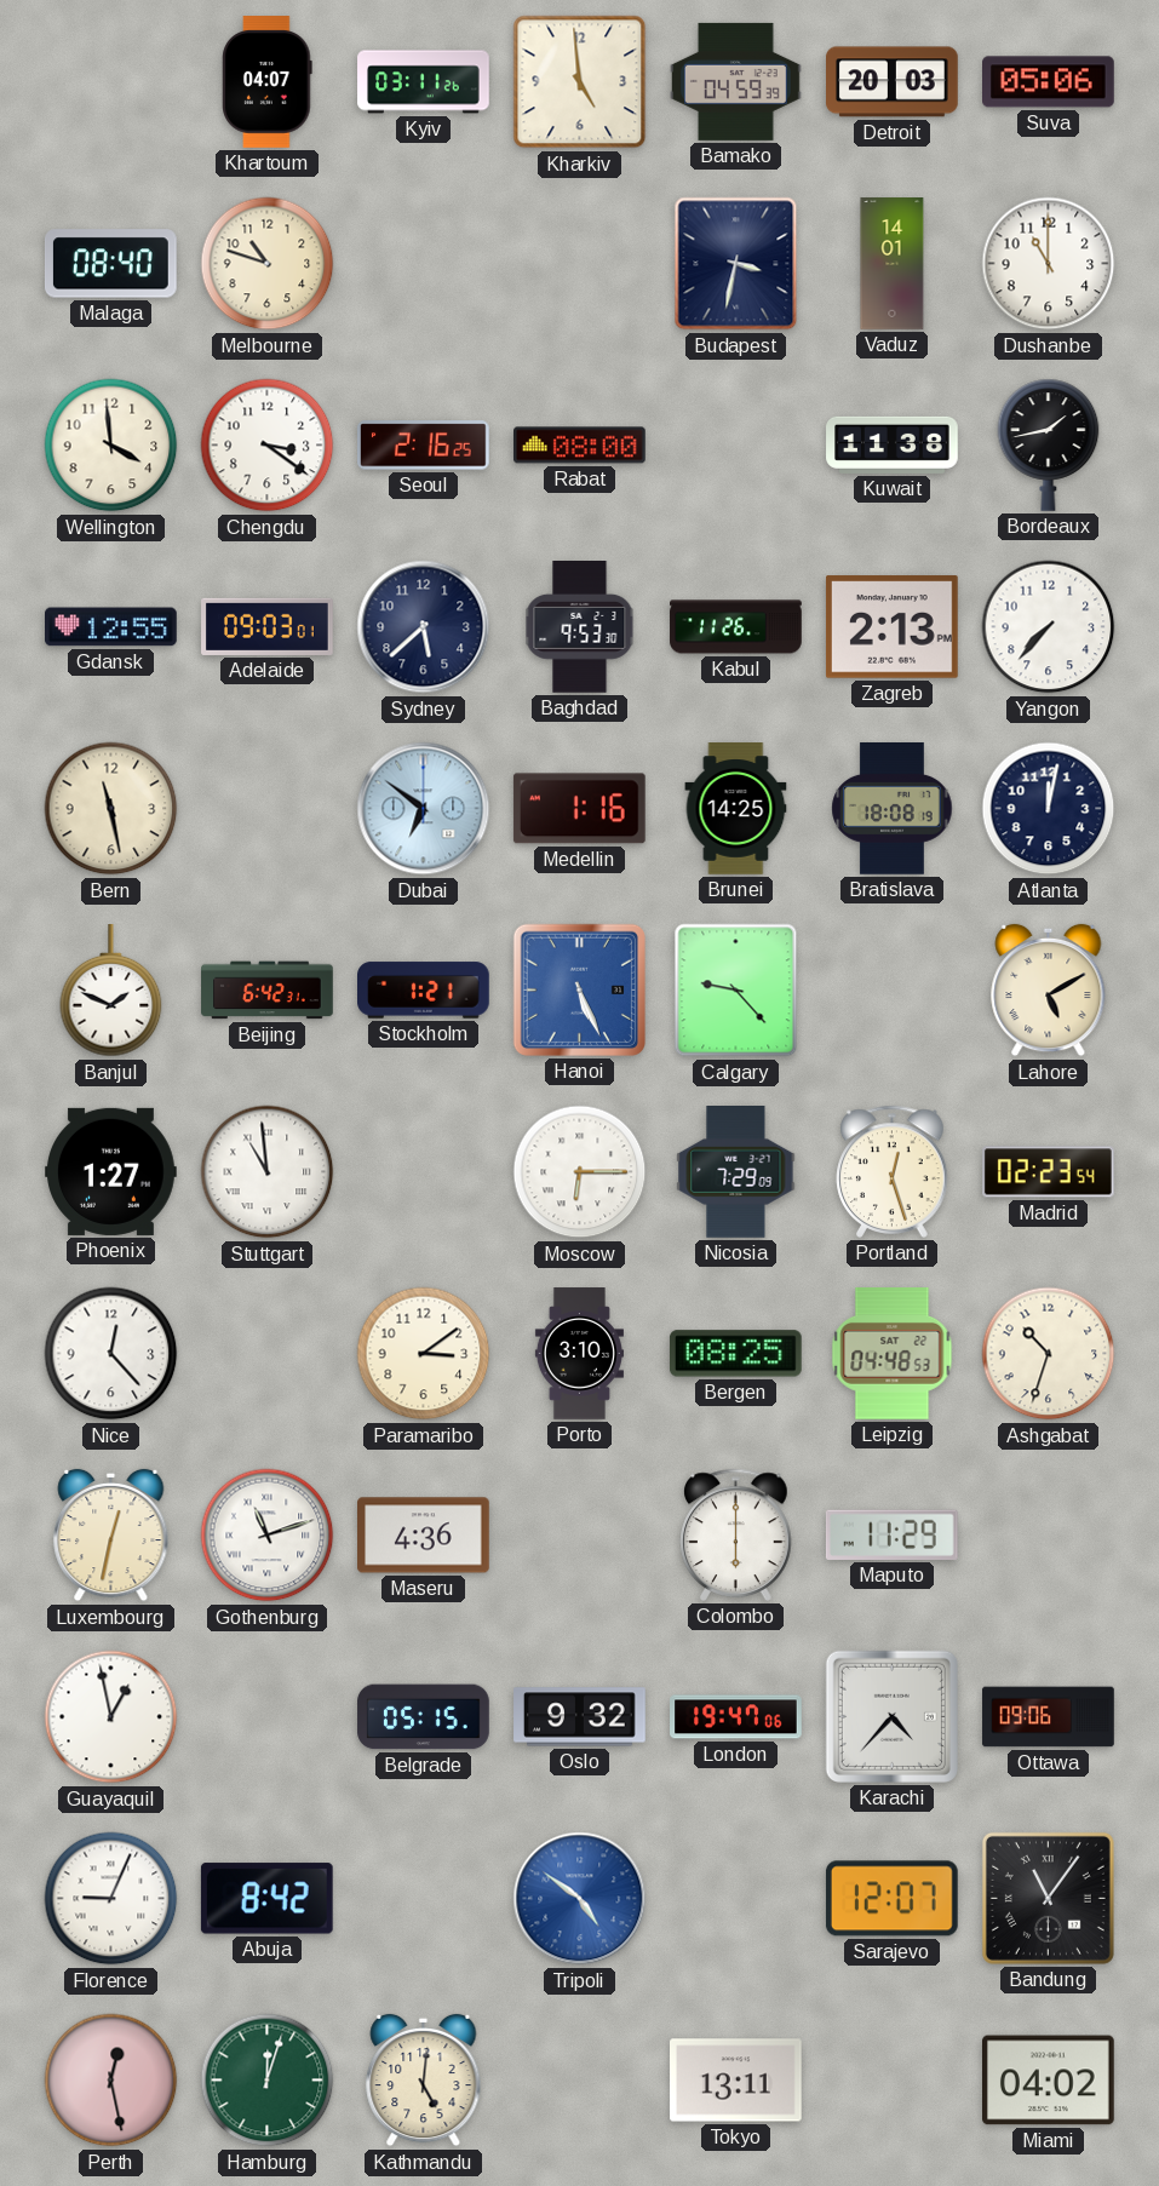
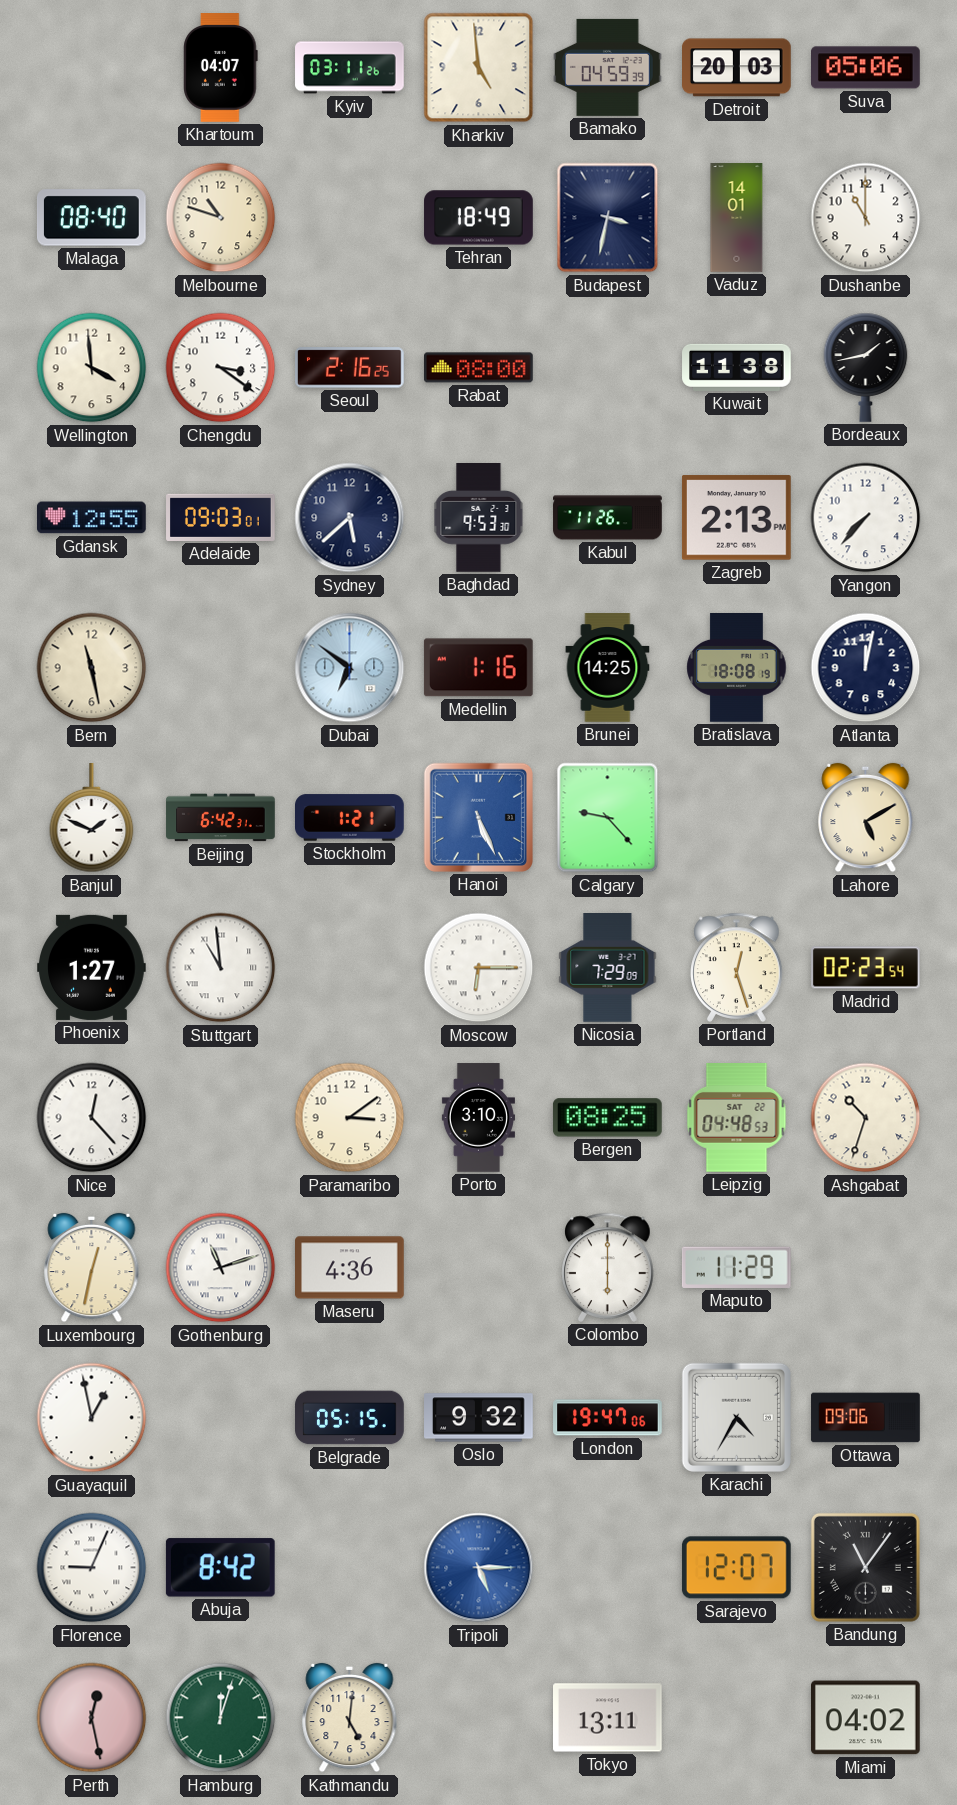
Tehran: none -> 18:49 (479, 218)
Karachi: 4:37 -> 4:35 (736, 1417)
Tripoli: 4:51 -> 5:15 (479, 1568)
